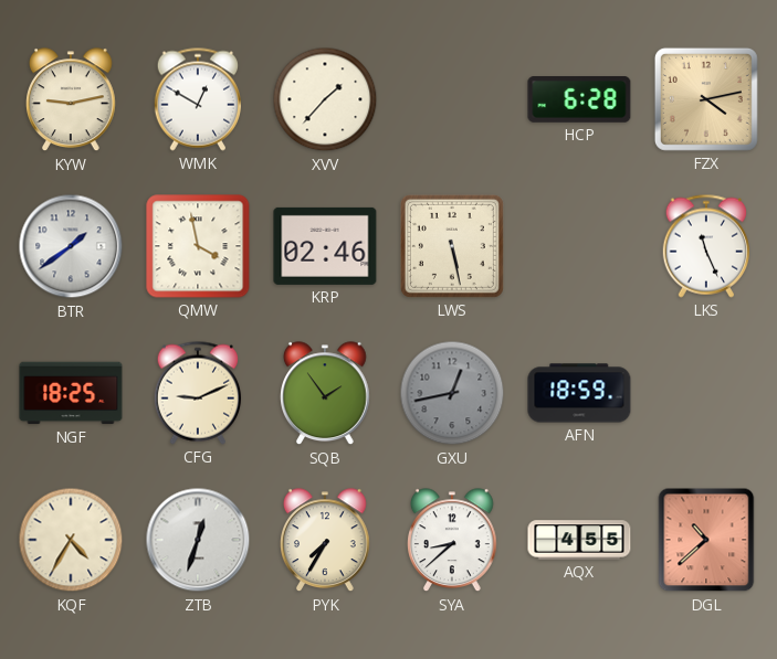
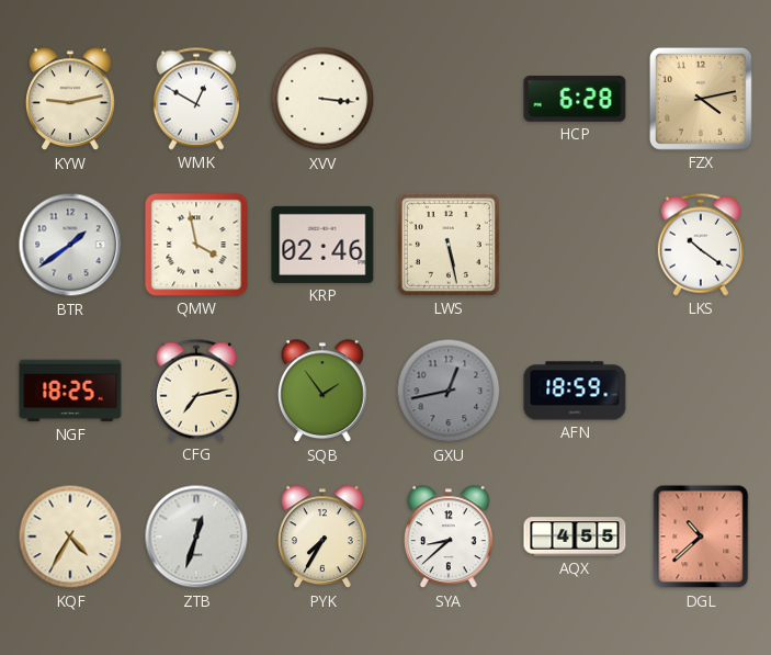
XVV: 1:37 -> 3:16 (322, 99)
LKS: 11:26 -> 10:21 (700, 245)
CFG: 9:11 -> 7:13 (195, 391)
